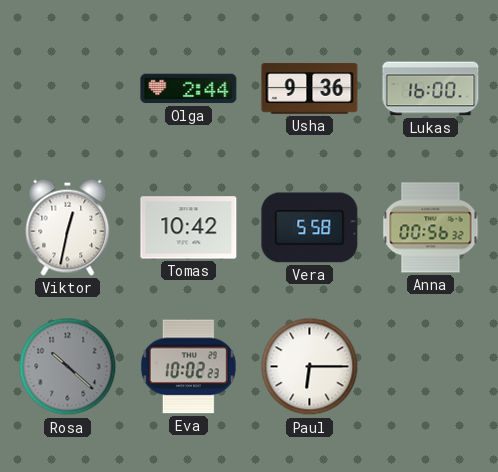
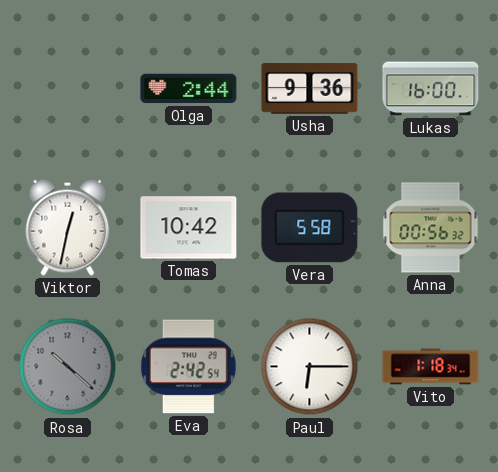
Eva: 10:02 -> 2:42 (188, 367)
Vito: none -> 1:18 (431, 367)
